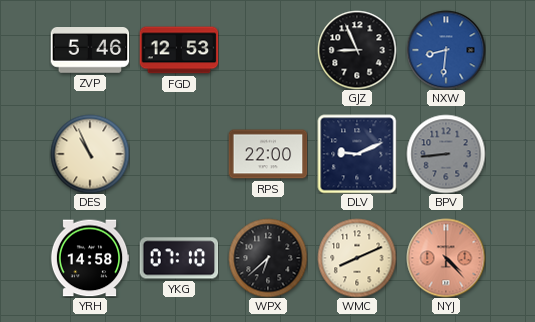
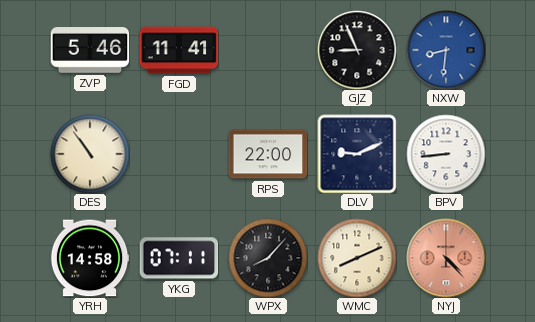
FGD: 12:53 -> 11:41 (179, 50)
DES: 10:56 -> 10:54 (90, 154)
BPV dial: grey -> white (446, 154)
YKG: 07:10 -> 07:11 (179, 258)
WPX: 6:38 -> 8:07 (268, 258)
